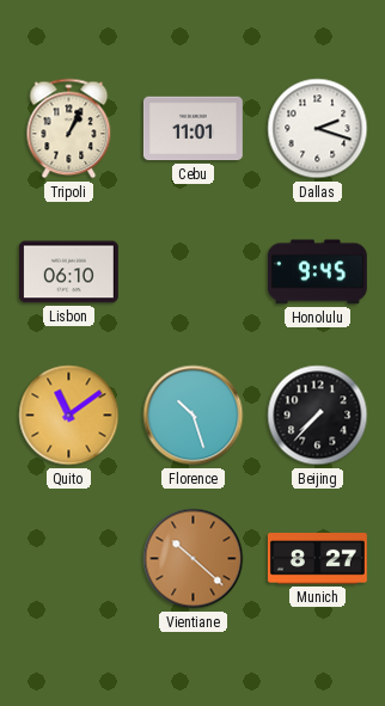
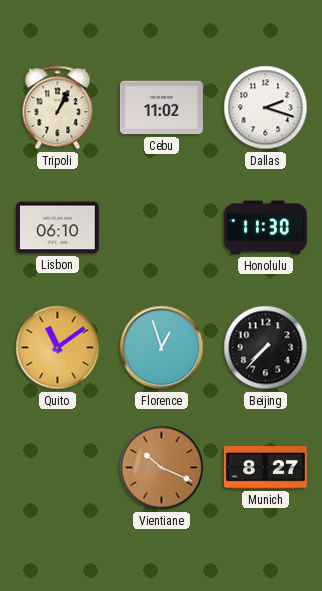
Cebu: 11:01 -> 11:02 (161, 108)
Honolulu: 9:45 -> 11:30 (265, 228)
Florence: 10:27 -> 12:57 (162, 348)
Vientiane: 10:22 -> 10:19 (162, 468)
